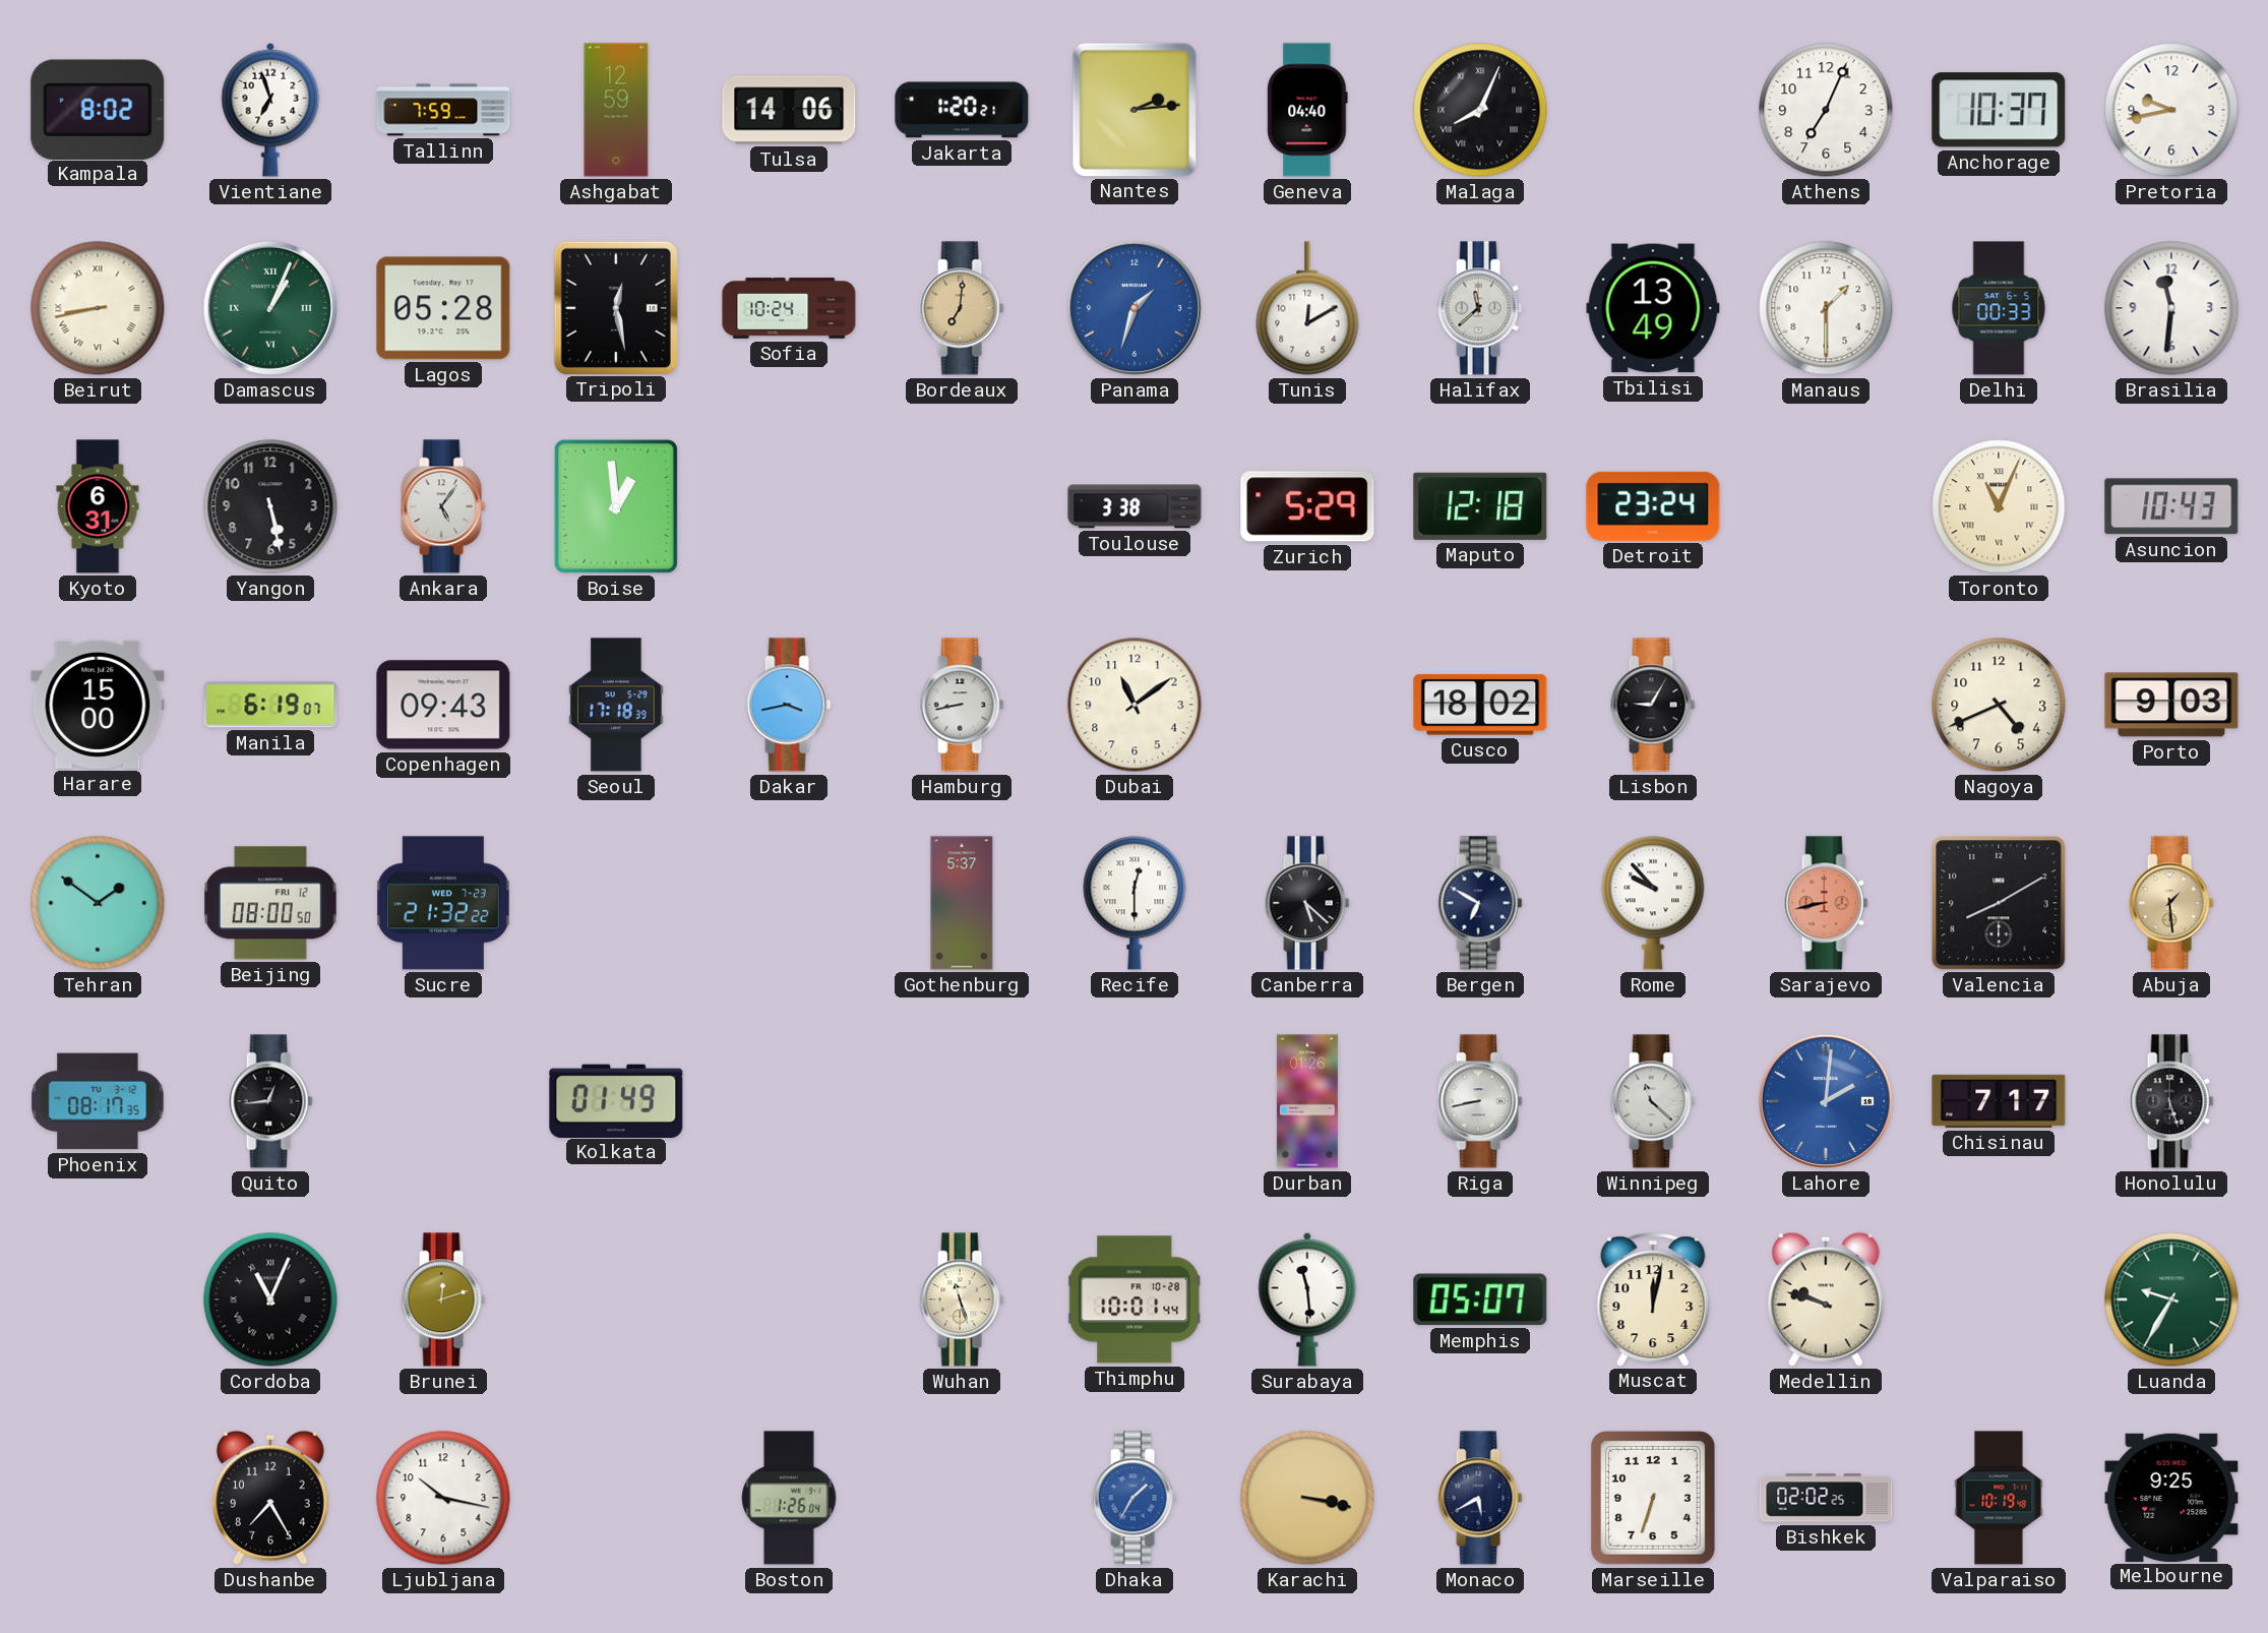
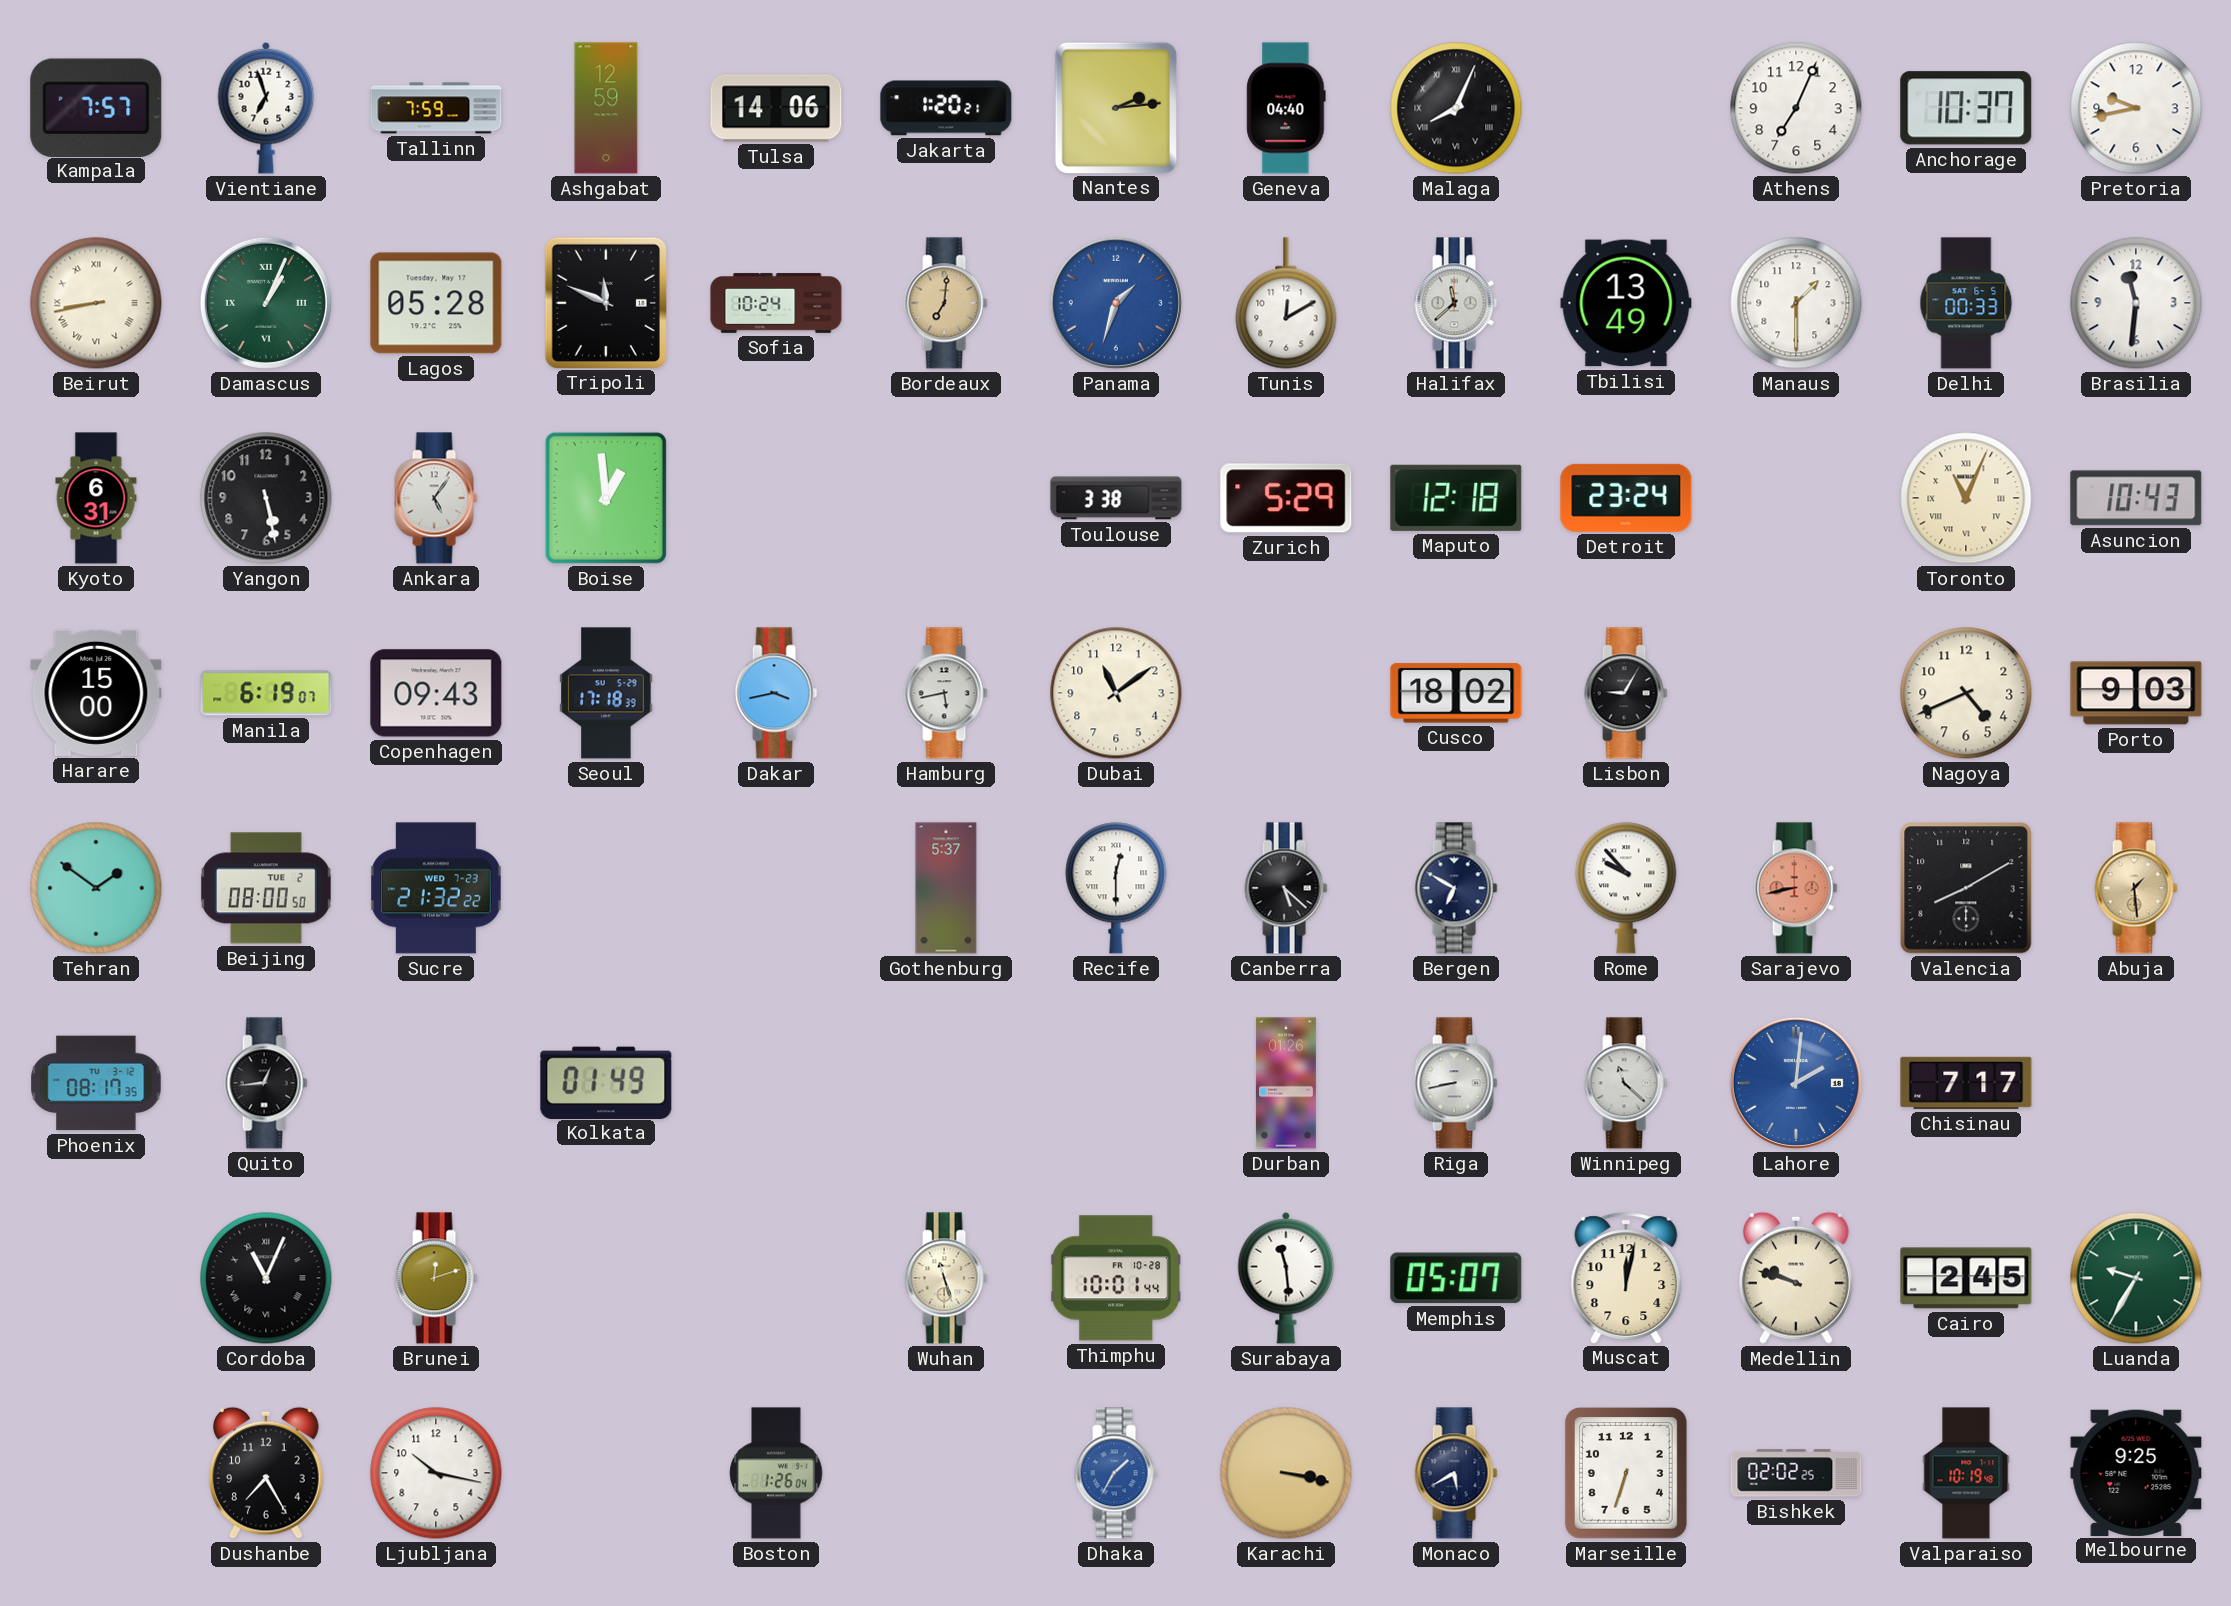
Kampala: 8:02 -> 7:57 (96, 107)
Tripoli: 12:28 -> 11:49 (606, 302)
Hamburg: 8:43 -> 5:43 (946, 693)
Beijing date: FRI 12 -> TUE 2 (266, 888)
Honolulu: 5:27 -> none (2171, 1101)
Cairo: none -> 2:45 (1966, 1278)
